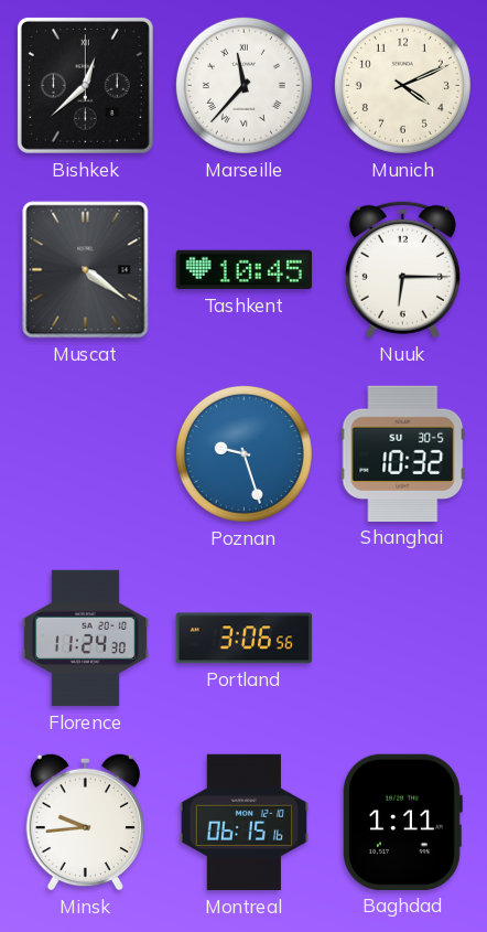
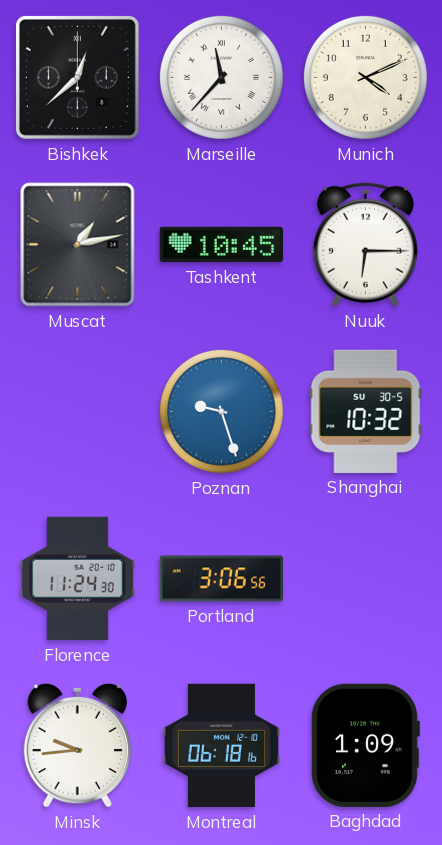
Muscat: 4:21 -> 1:13 (78, 245)
Montreal: 06:15 -> 06:18 (221, 746)
Baghdad: 1:11 -> 1:09 (365, 745)
